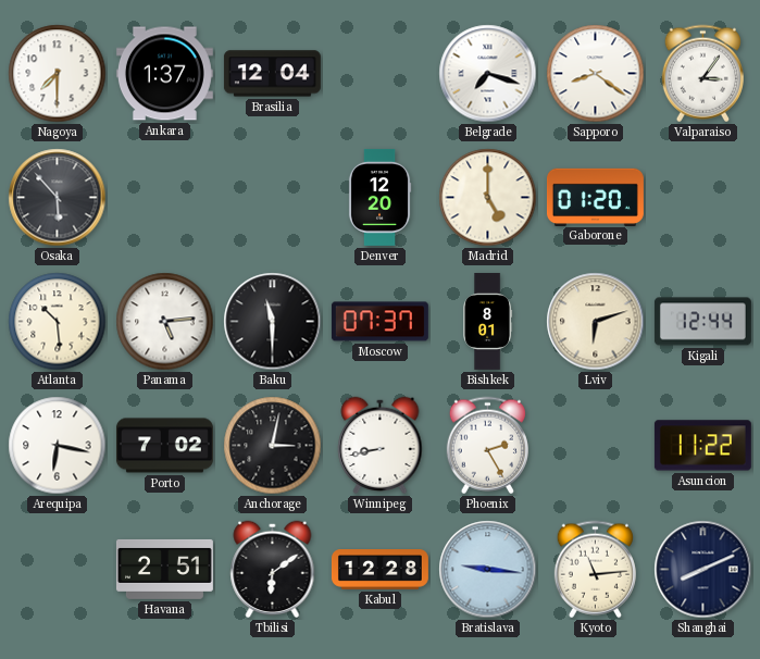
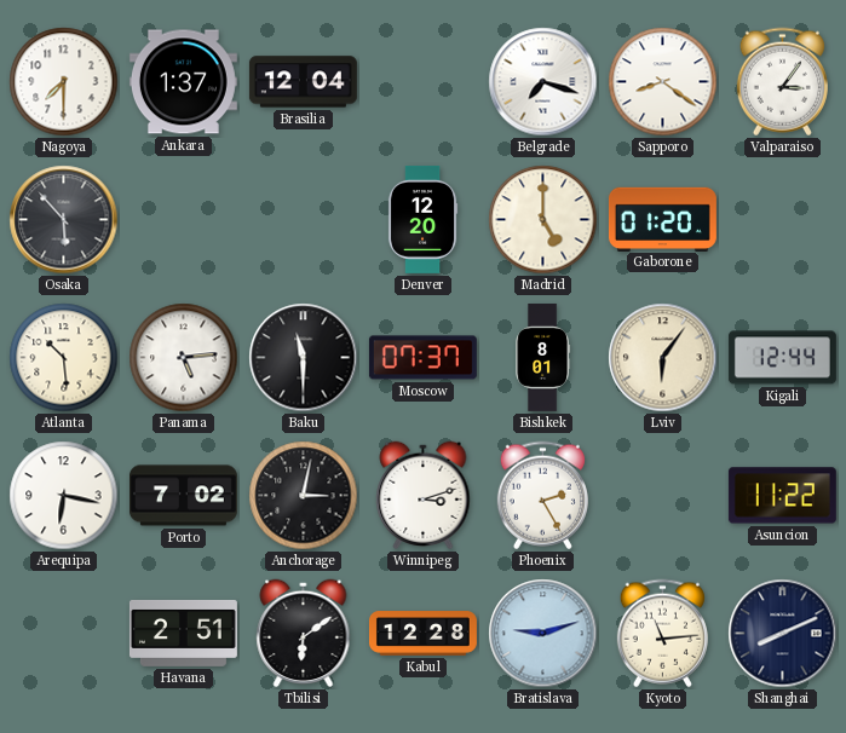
Lviv: 6:12 -> 6:06 (663, 358)
Winnipeg: 8:43 -> 3:12 (424, 496)
Bratislava: 9:16 -> 9:12 (543, 634)
